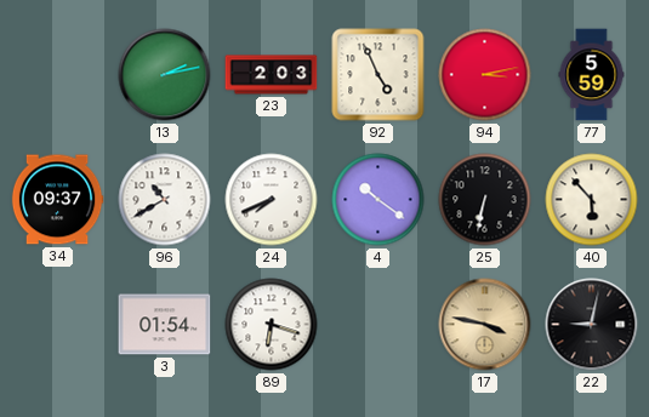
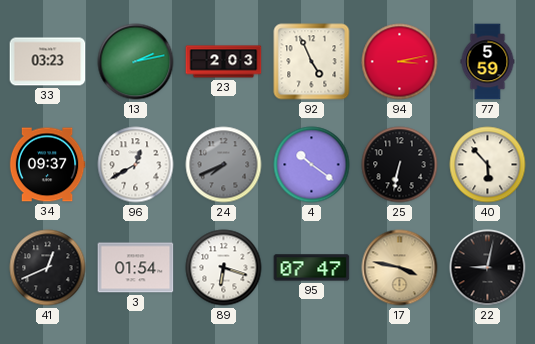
33: none -> 03:23 (48, 62)
96: 10:40 -> 12:40 (136, 165)
24 dial: white -> grey (224, 165)
41: none -> 12:41 (48, 268)
95: none -> 07:47 (312, 268)
